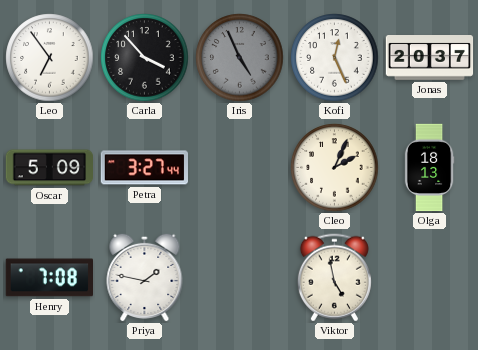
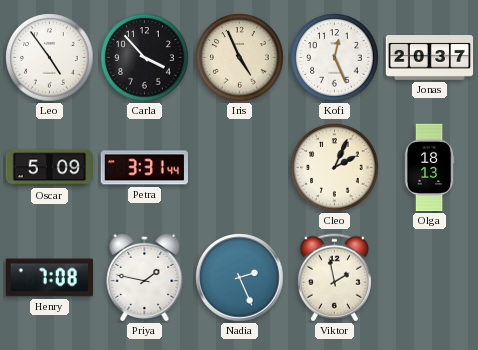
Leo: 6:54 -> 4:54 (50, 58)
Iris dial: grey -> cream (240, 58)
Petra: 3:27 -> 3:31 (144, 168)
Nadia: none -> 2:26 (240, 278)
Viktor: 4:58 -> 1:58 (334, 278)
